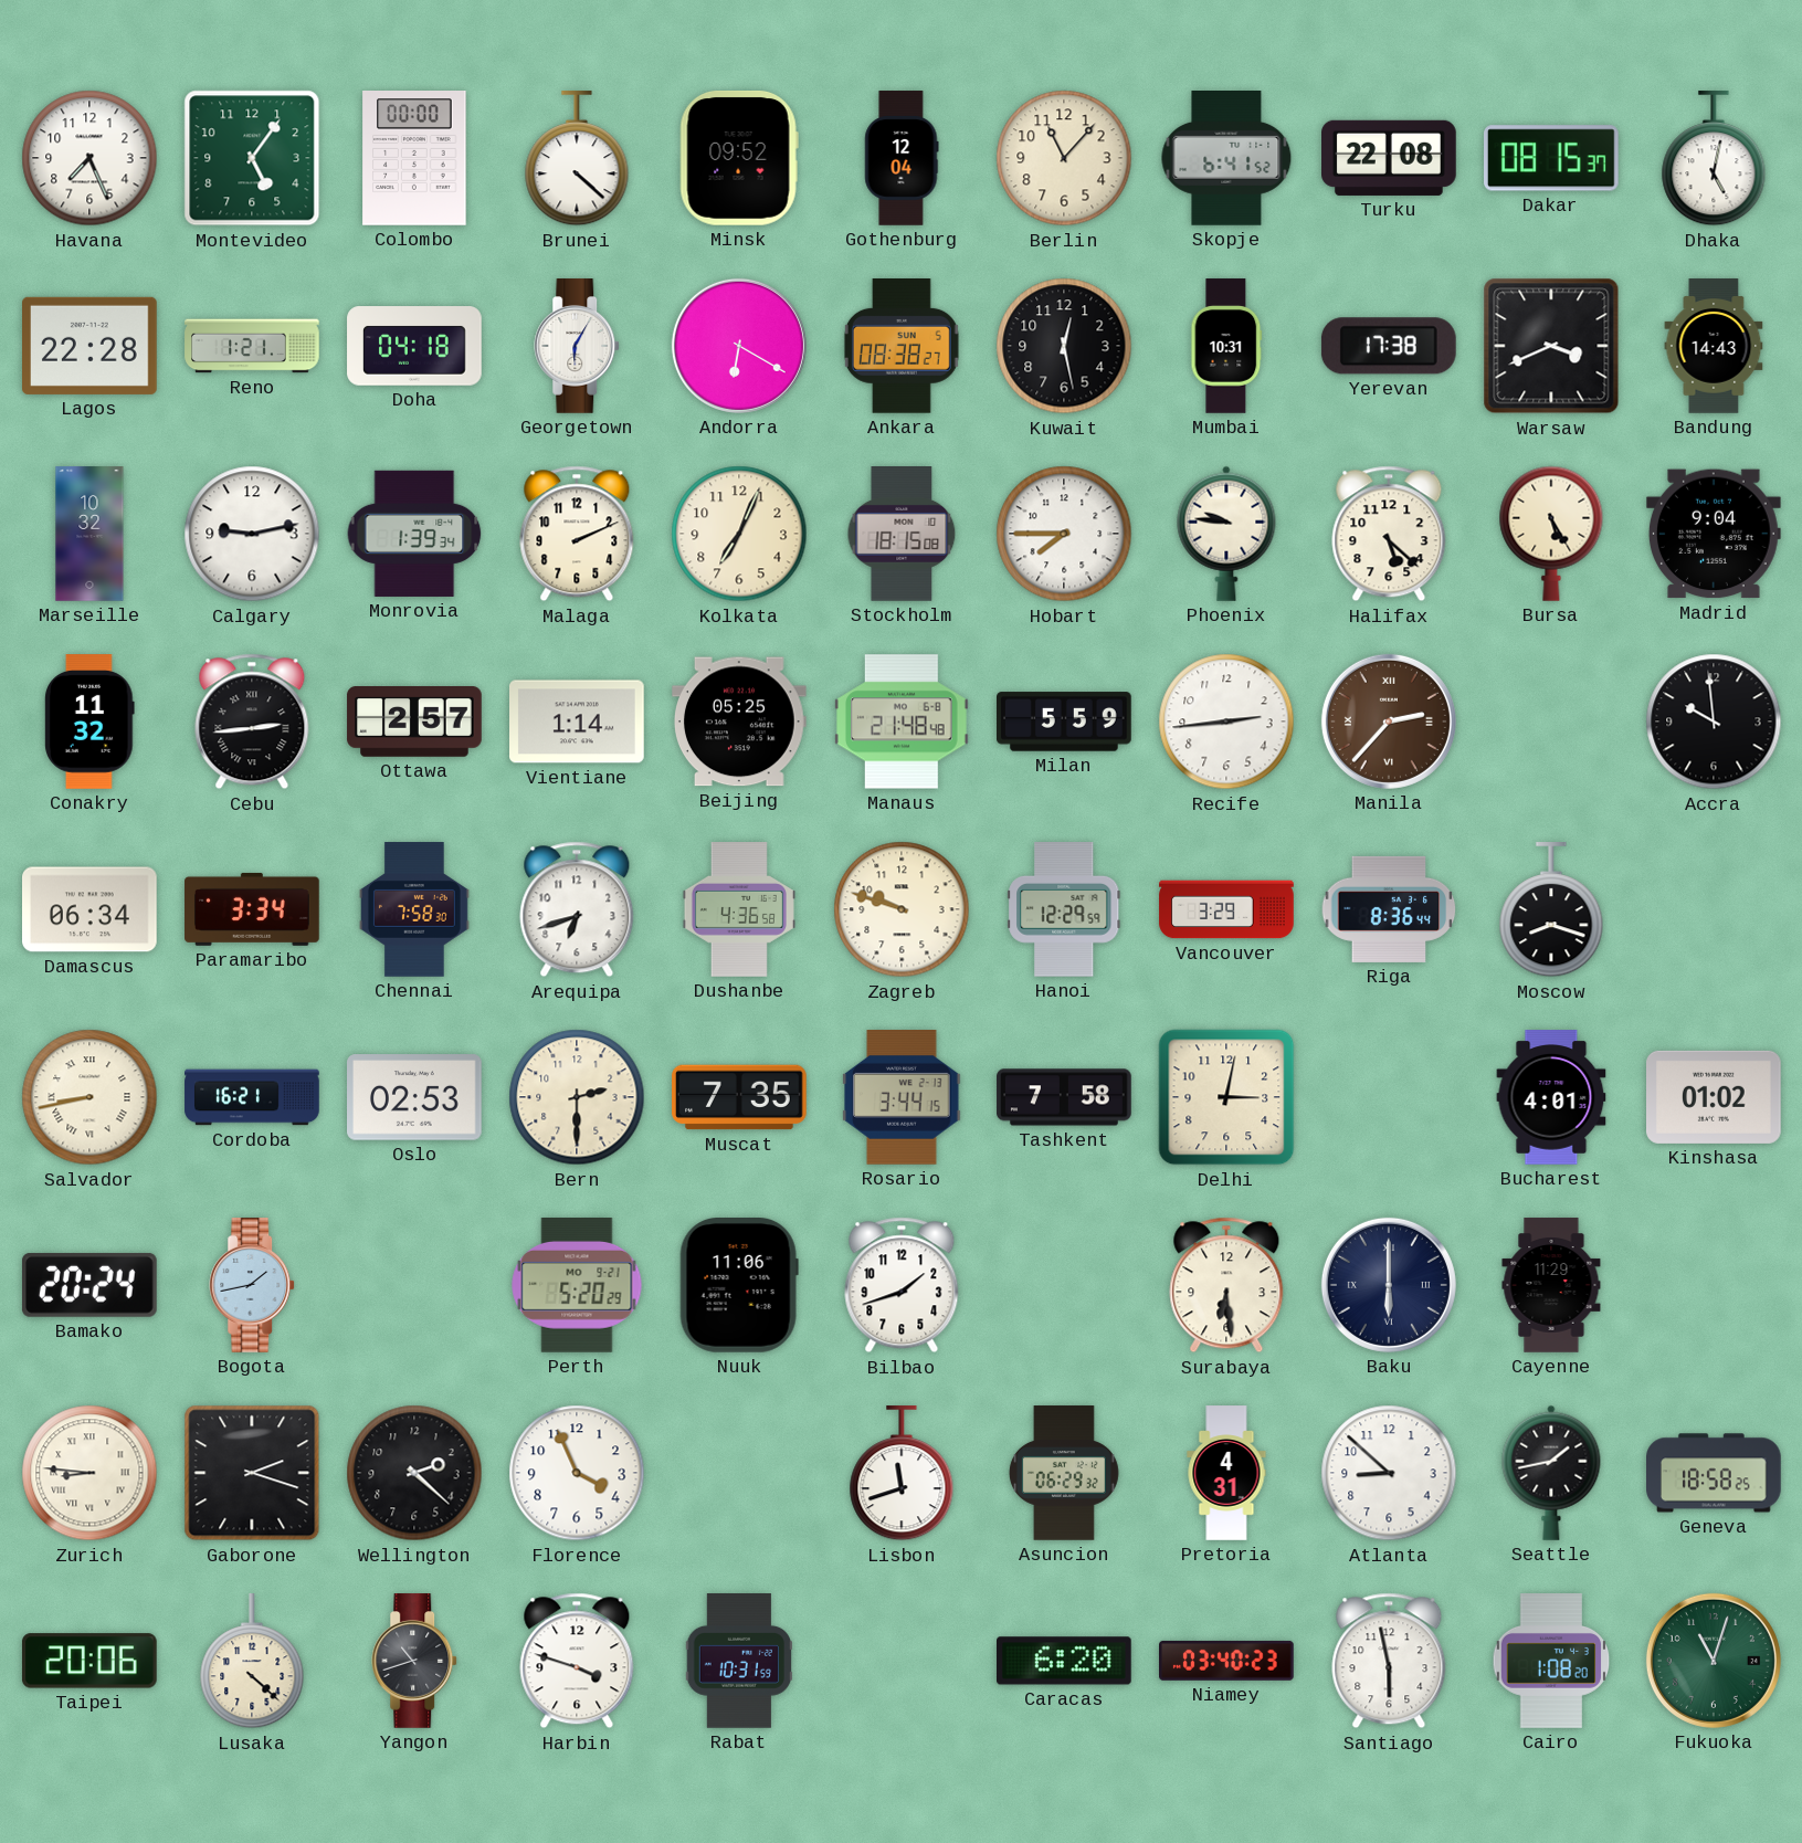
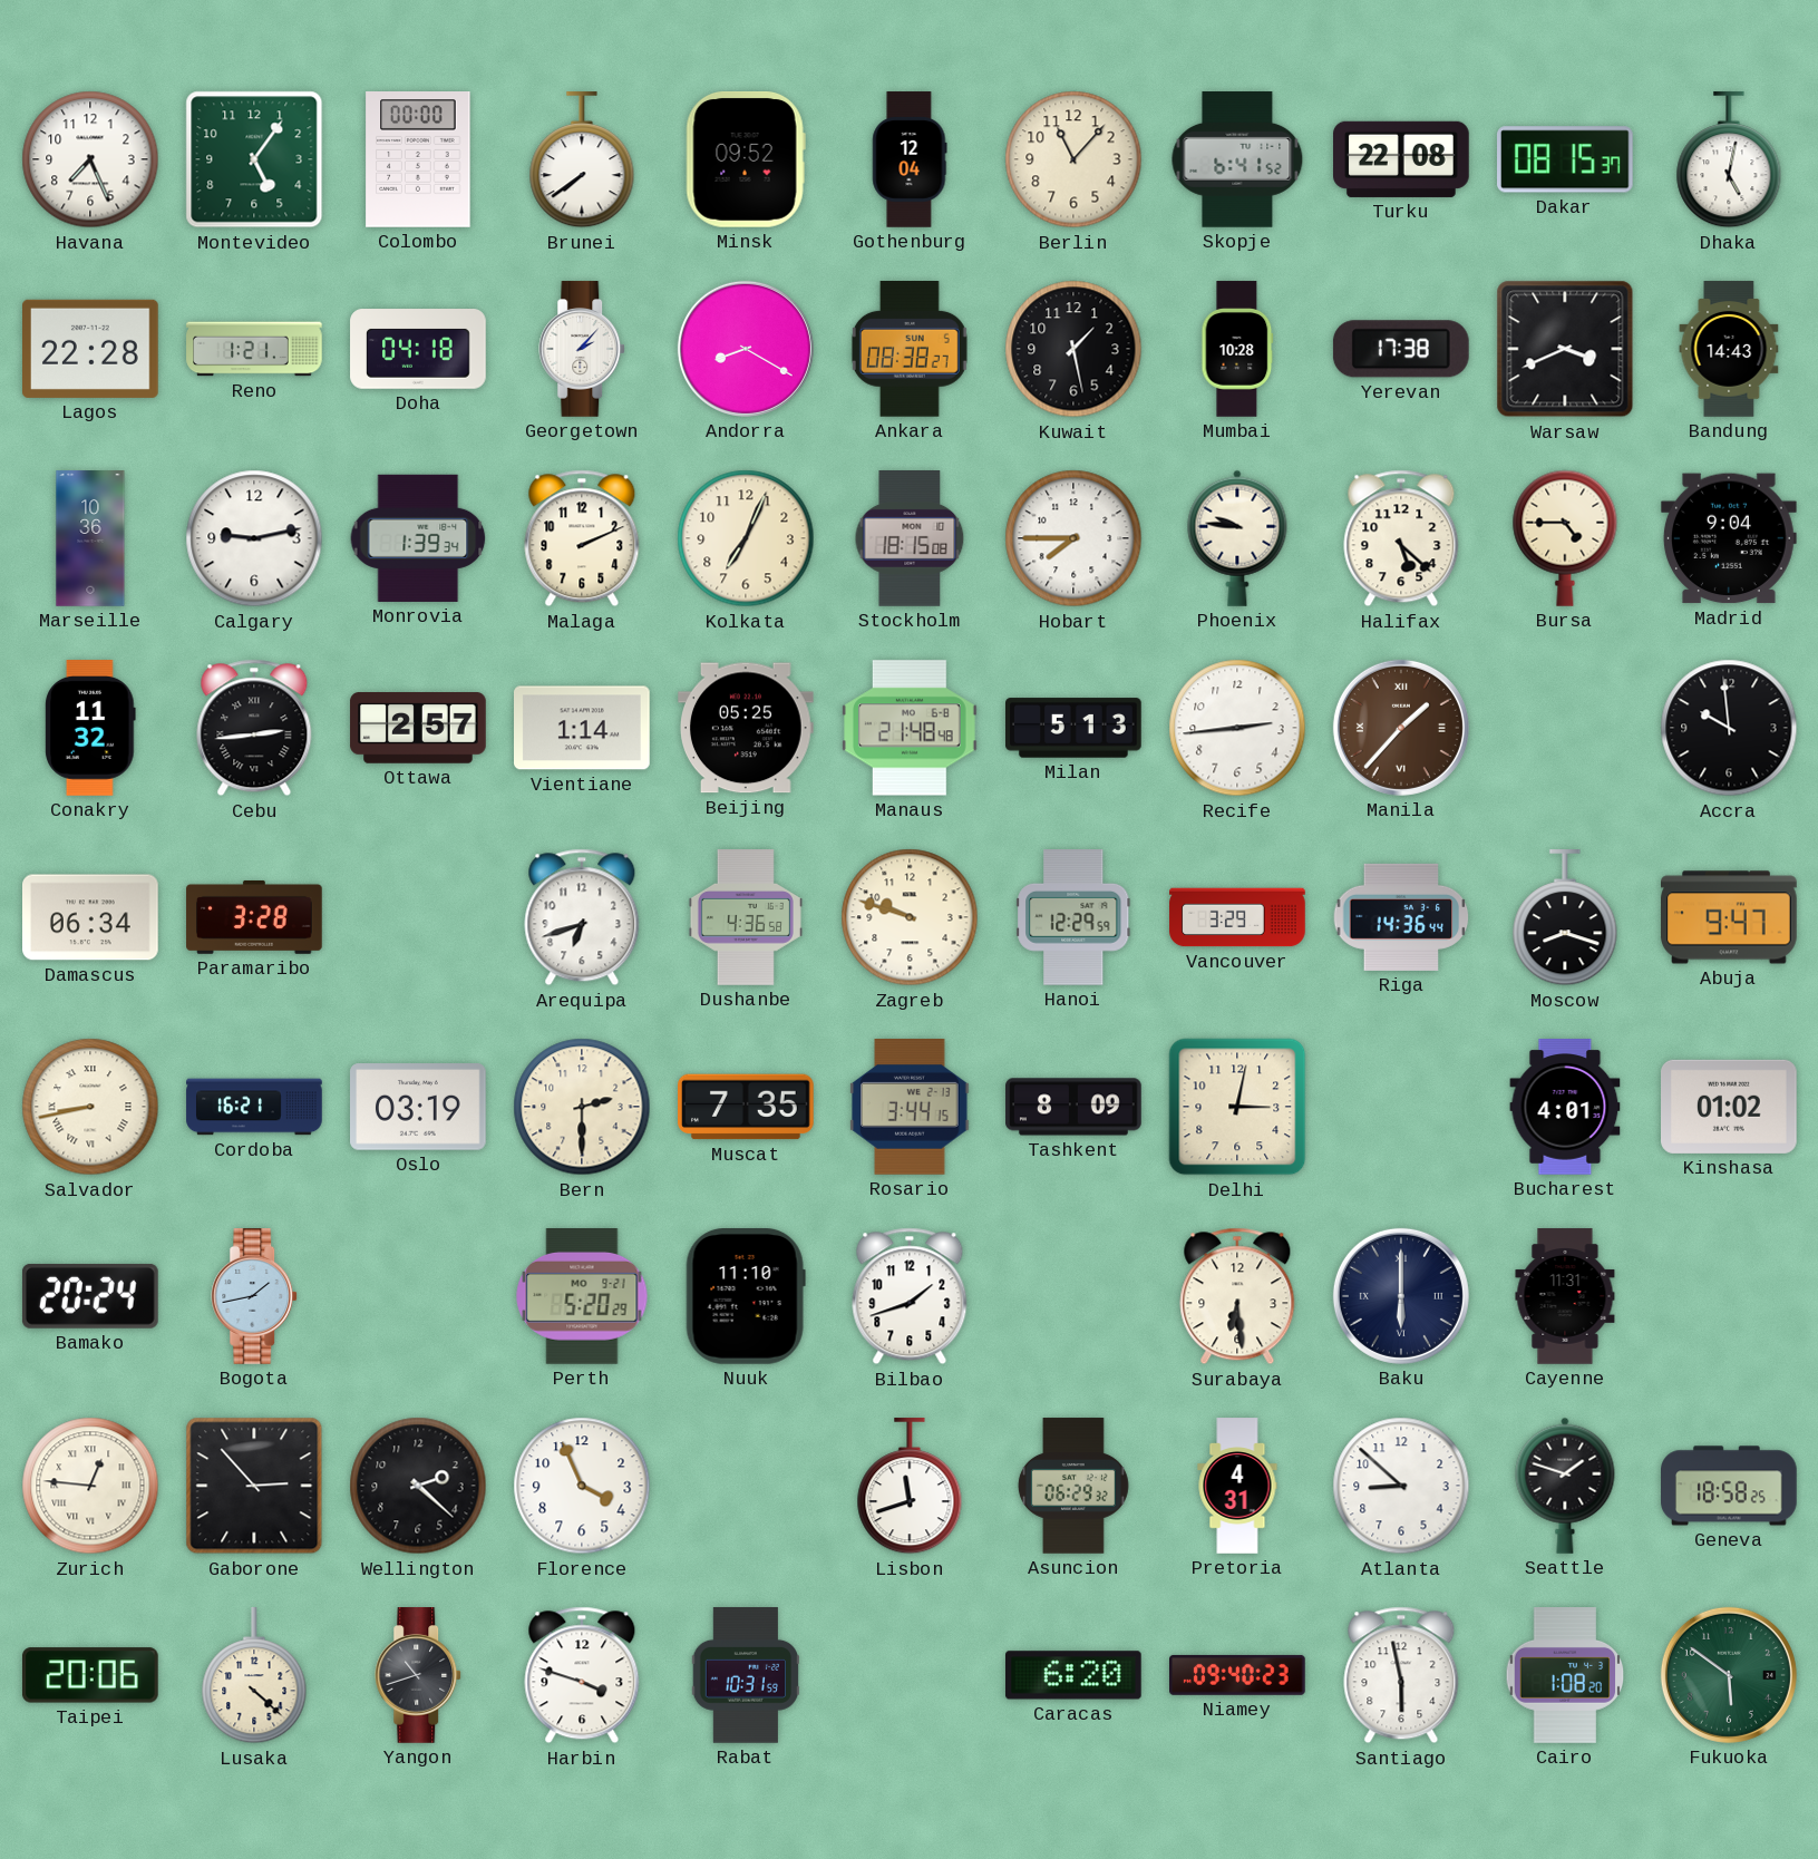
Brunei: 4:22 -> 7:39 (582, 160)
Georgetown: 6:05 -> 2:07 (583, 349)
Andorra: 6:20 -> 8:20 (746, 349)
Kuwait: 12:28 -> 1:28 (1073, 349)
Mumbai: 10:31 -> 10:28 (1237, 349)
Marseille: 10:32 -> 10:36 (90, 538)
Bursa: 5:25 -> 4:45 (1565, 538)
Milan: 5:59 -> 5:13 (1075, 728)
Manila: 2:37 -> 1:37 (1401, 728)
Paramaribo: 3:34 -> 3:28 (254, 917)
Chennai: 7:58 -> none (414, 909)
Riga: 8:36 -> 14:36 (1401, 917)
Abuja: none -> 9:47 (1730, 917)
Oslo: 02:53 -> 03:19 (419, 1107)
Tashkent: 7:58 -> 8:09 (1073, 1107)
Nuuk: 11:06 -> 11:10 (746, 1297)
Cayenne: 11:29 -> 11:31 (1565, 1296)
Zurich: 8:46 -> 12:46 (90, 1486)
Gaborone: 2:18 -> 2:53 (254, 1486)
Seattle: 1:43 -> 1:48 (1565, 1486)
Niamey: 03:40 -> 09:40 (1238, 1675)
Fukuoka: 11:03 -> 5:51 (1729, 1675)
